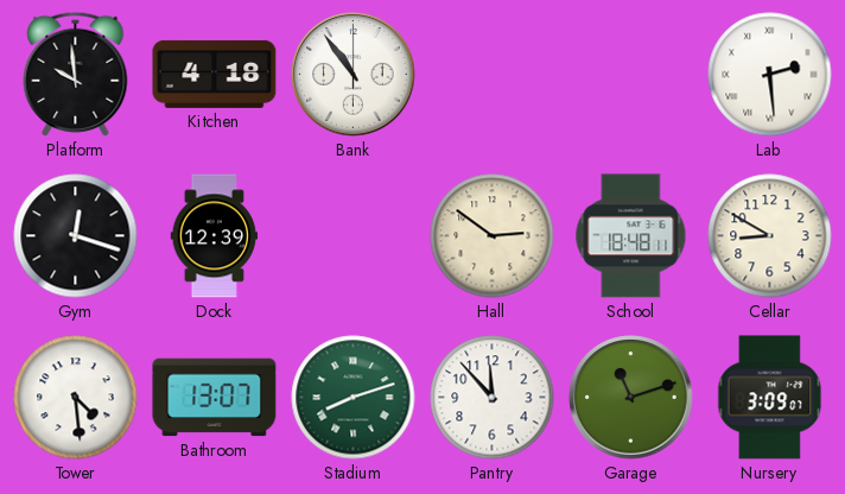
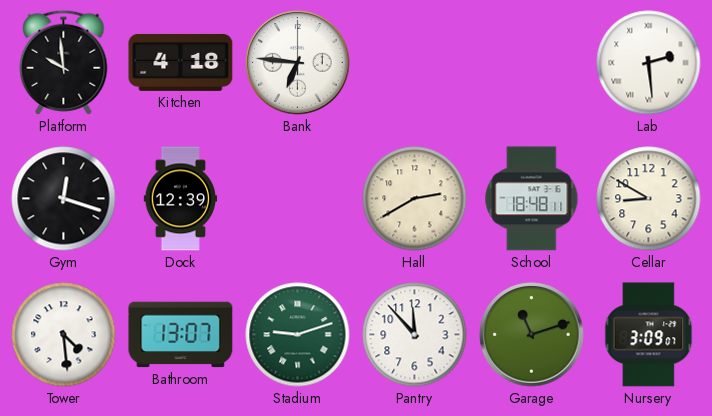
Bank: 10:54 -> 6:46 (298, 63)
Hall: 2:51 -> 2:40 (415, 199)
Stadium: 8:12 -> 9:12 (298, 335)
